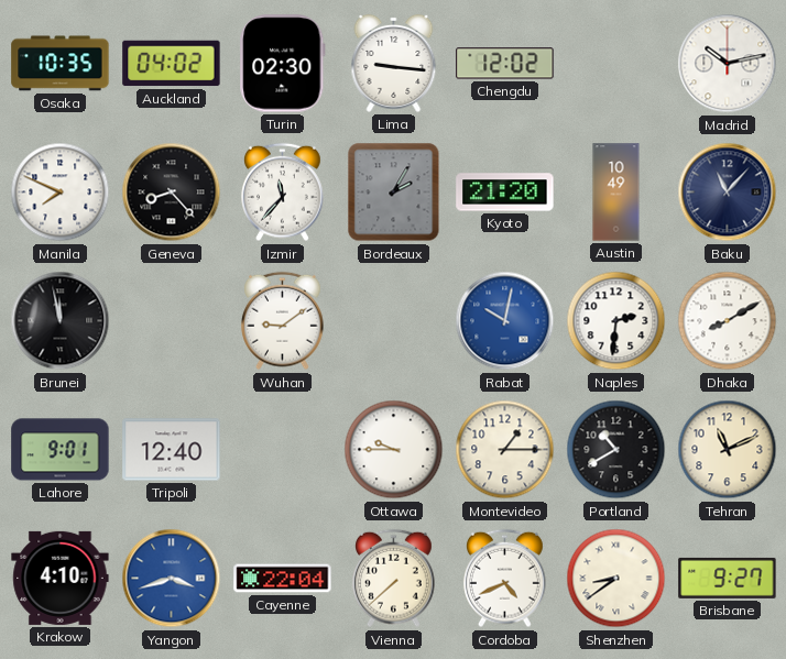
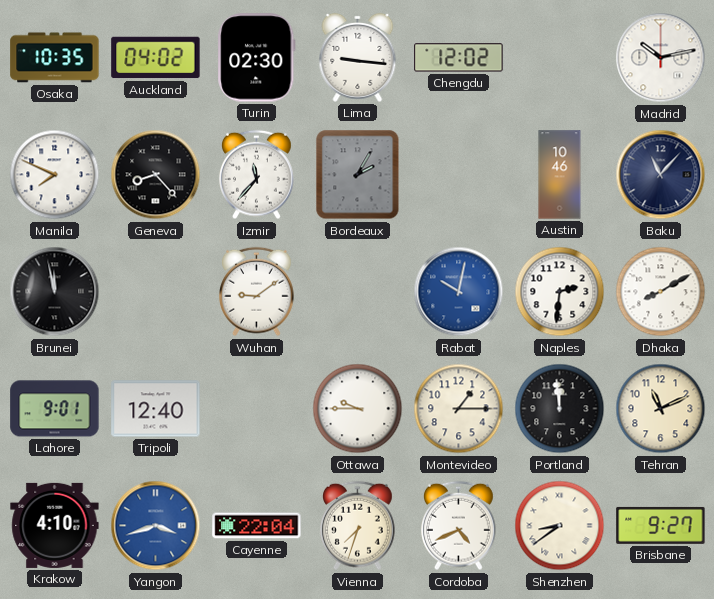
Kyoto: 21:20 -> none (505, 193)
Austin: 10:49 -> 10:46 (560, 175)
Portland: 10:40 -> 11:59 (560, 409)
Vienna: 7:38 -> 7:33 (358, 526)
